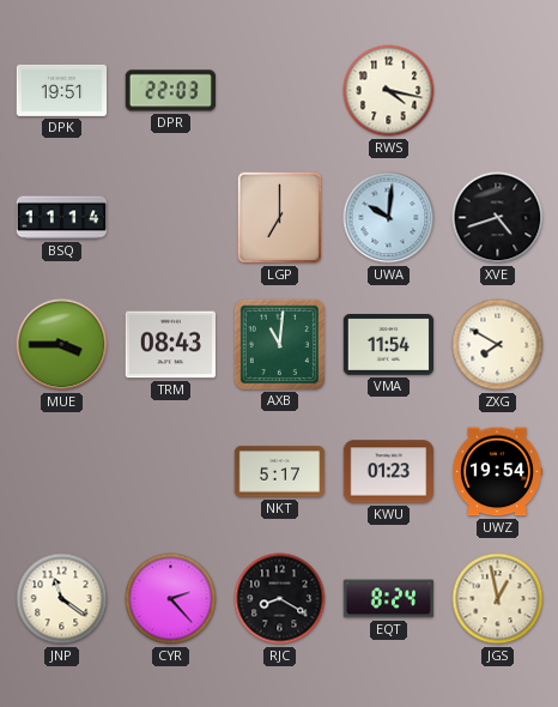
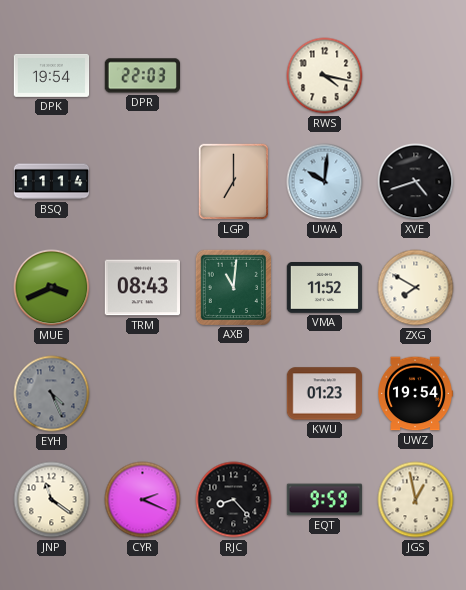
DPK: 19:51 -> 19:54 (52, 75)
MUE: 3:45 -> 3:41 (52, 288)
VMA: 11:54 -> 11:52 (325, 288)
EYH: none -> 4:26 (52, 394)
NKT: 5:17 -> none (280, 472)
CYR: 2:23 -> 2:19 (143, 500)
RJC: 8:20 -> 8:23 (234, 500)
EQT: 8:24 -> 9:59 (325, 500)
